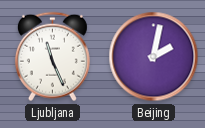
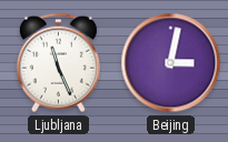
Beijing: 2:02 -> 3:02 (171, 63)
